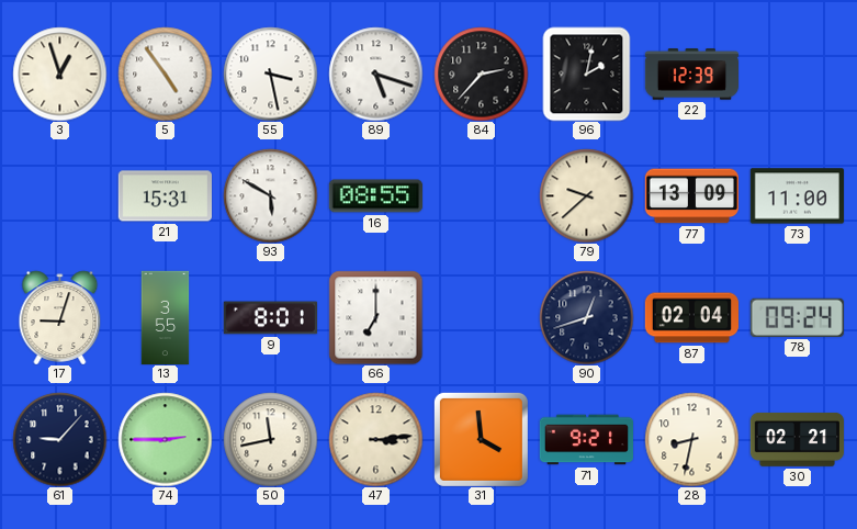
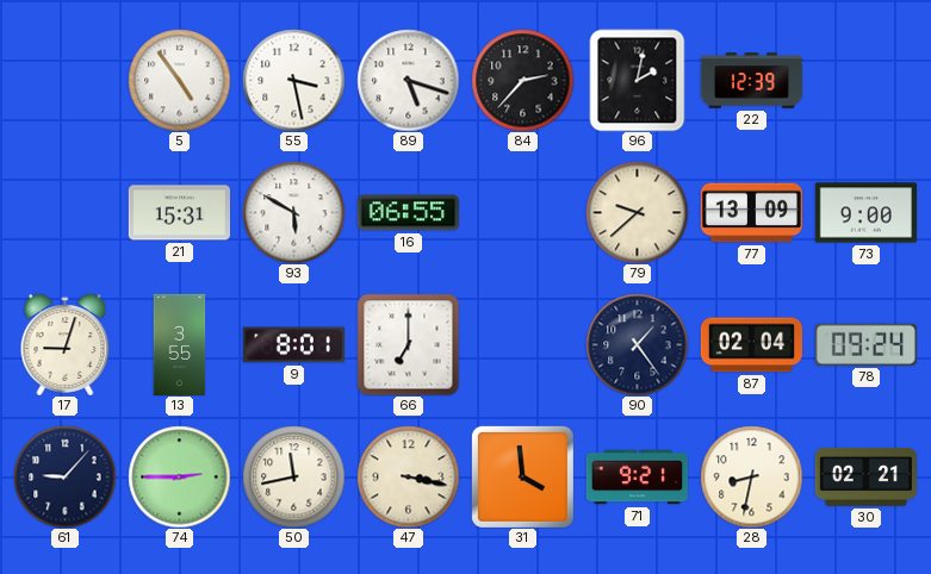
3: 12:57 -> none (59, 74)
16: 08:55 -> 06:55 (408, 213)
73: 11:00 -> 9:00 (865, 213)
90: 12:42 -> 1:24 (637, 344)
47: 3:14 -> 3:17 (408, 476)
